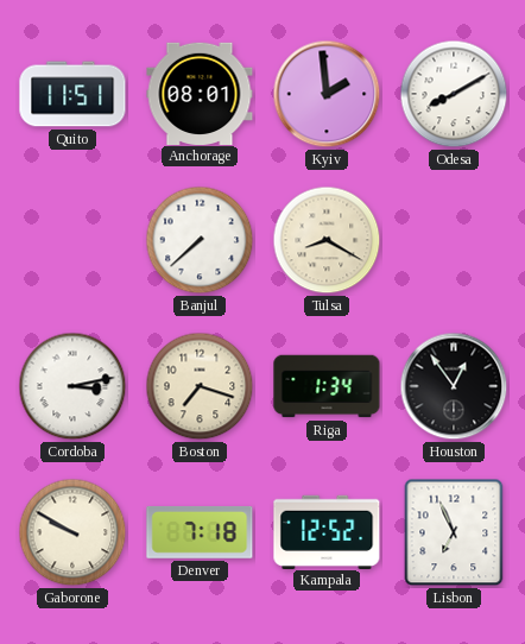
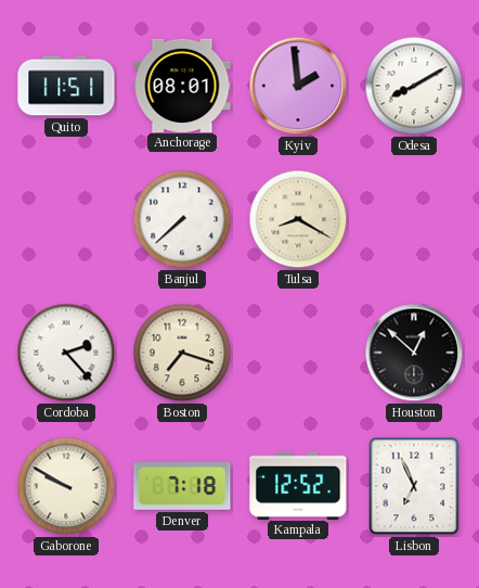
Cordoba: 3:13 -> 2:23 (66, 353)
Riga: 1:34 -> none (327, 386)
Houston: 12:54 -> 12:52 (414, 353)
